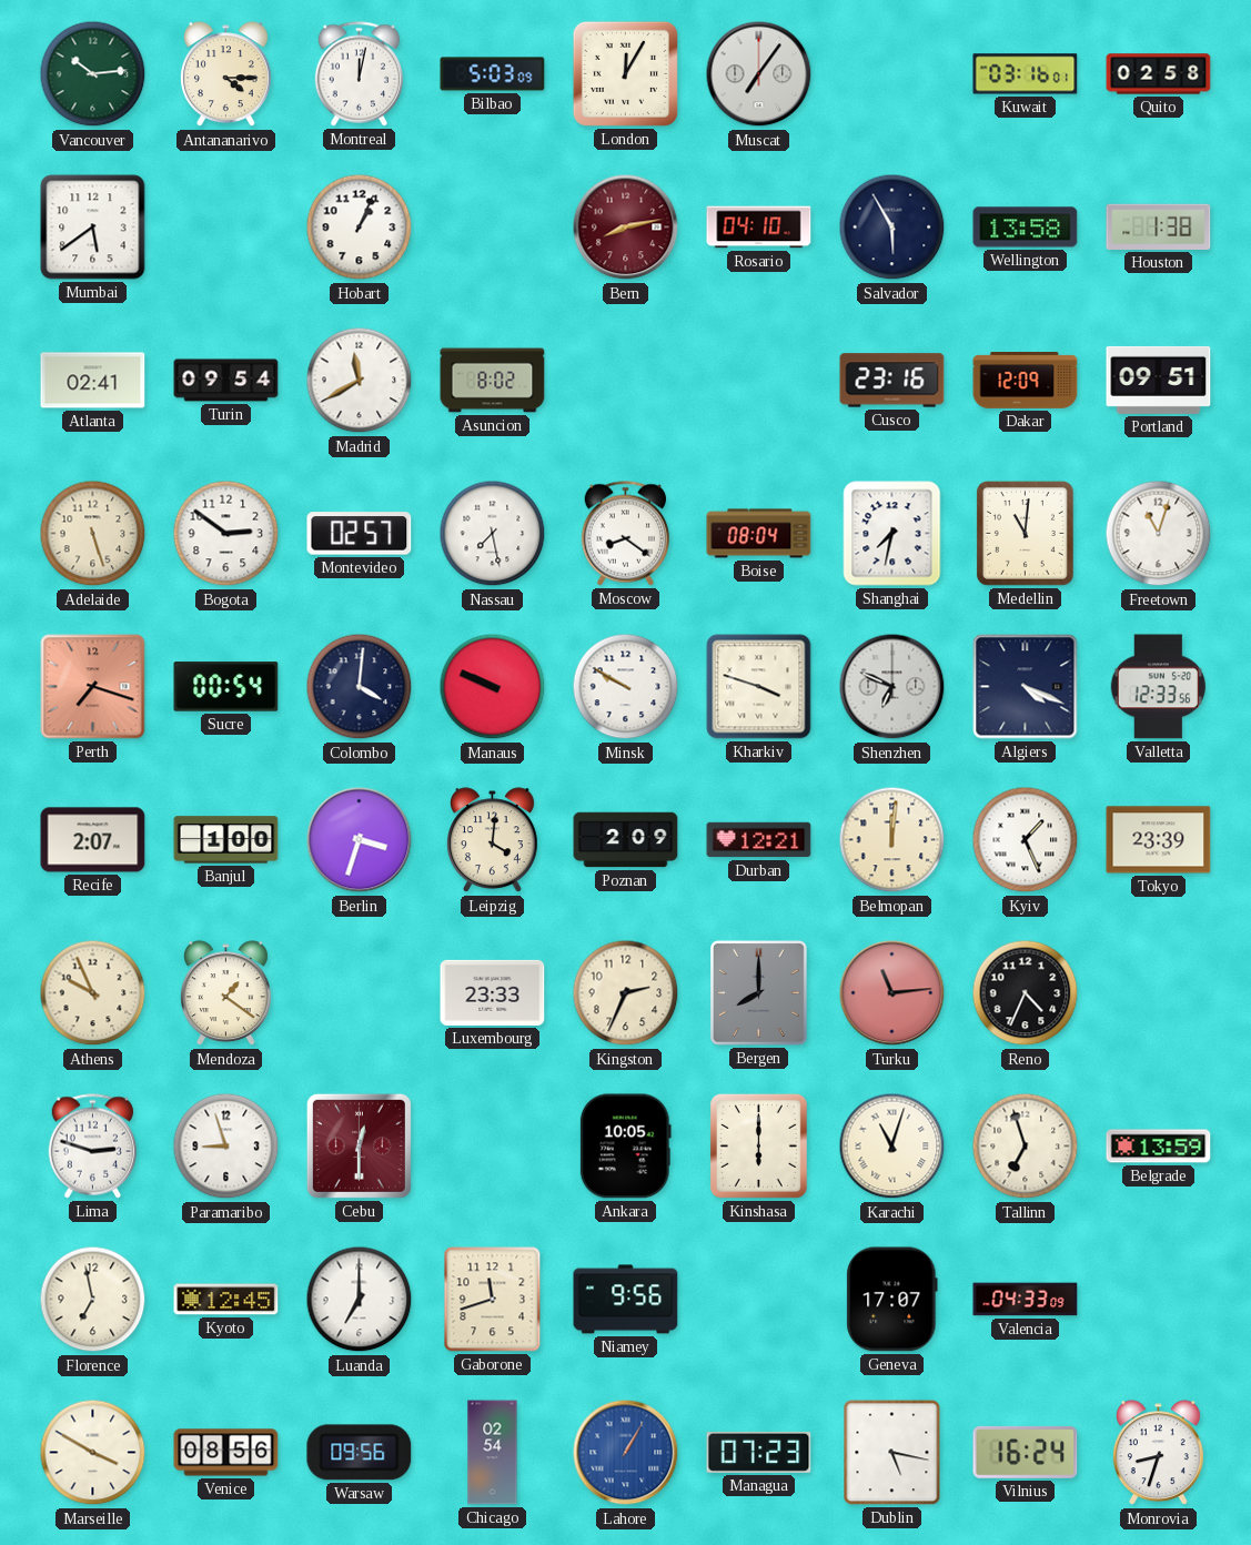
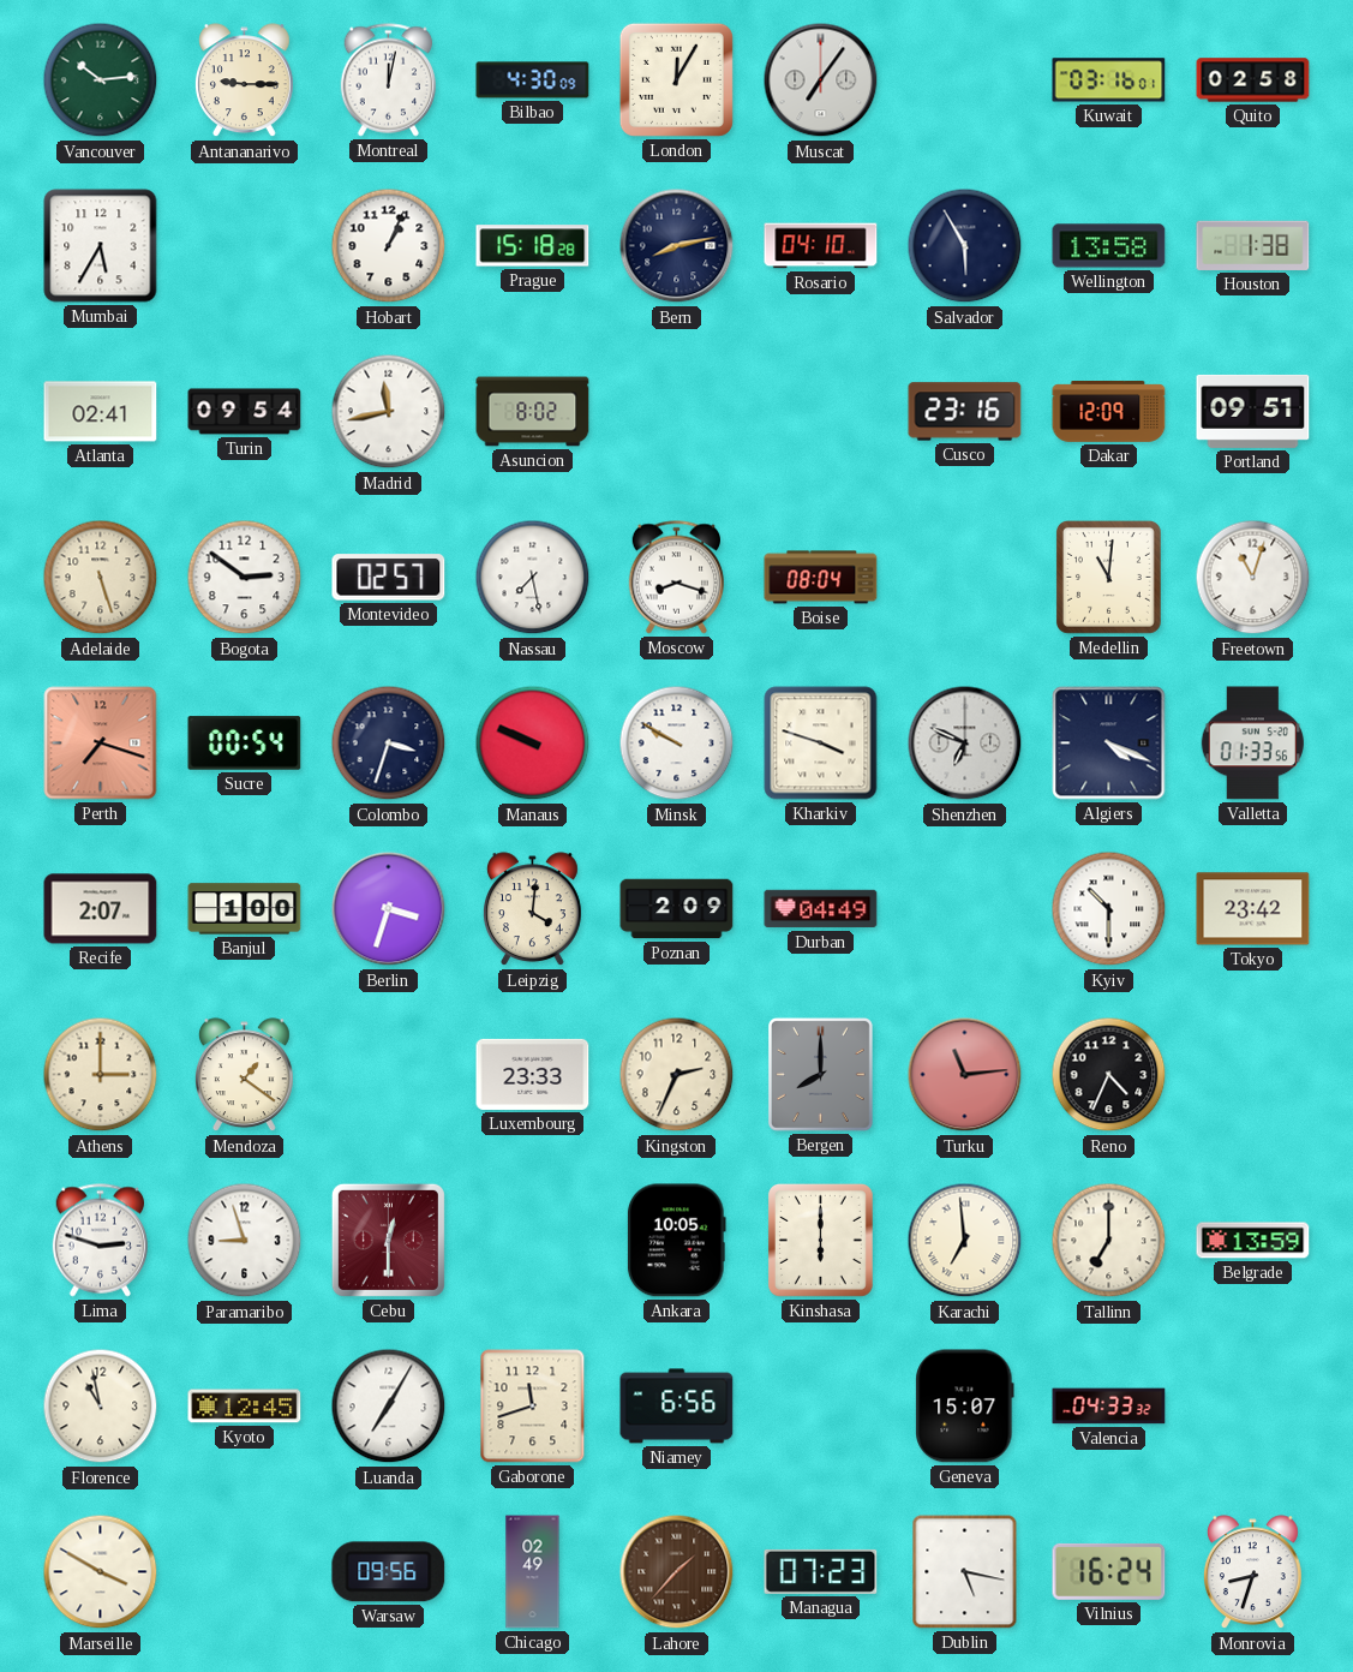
Antananarivo: 4:15 -> 9:15 (244, 80)
Bilbao: 5:03 -> 4:30 (533, 80)
Mumbai: 5:39 -> 5:35 (101, 246)
Prague: none -> 15:18 (533, 246)
Bern dial: burgundy -> navy (677, 246)
Madrid: 11:40 -> 11:43 (389, 412)
Moscow: 8:21 -> 8:18 (676, 578)
Shanghai: 7:32 -> none (892, 534)
Colombo: 4:01 -> 3:33 (389, 744)
Valletta: 12:33 -> 01:33 (1252, 744)
Durban: 12:21 -> 04:49 (821, 909)
Belmopan: 12:01 -> none (892, 840)
Kyiv: 1:26 -> 10:30 (1109, 909)
Tokyo: 23:39 -> 23:42 (1253, 909)
Athens: 9:56 -> 3:00 (101, 1075)
Karachi: 11:03 -> 6:59 (965, 1241)
Tallinn: 6:57 -> 7:00 (1109, 1241)
Florence: 6:58 -> 10:58 (101, 1407)
Luanda: 7:00 -> 7:05 (389, 1407)
Niamey: 9:56 -> 6:56 (677, 1407)
Geneva: 17:07 -> 15:07 (965, 1407)
Valencia: 04:33:09 -> 04:33:32 (1109, 1407)
Venice: 08:56 -> none (226, 1453)
Chicago: 02:54 -> 02:49 (533, 1572)
Lahore: 1:05 -> 1:37 (677, 1572)
Lahore dial: blue -> brown (677, 1572)
